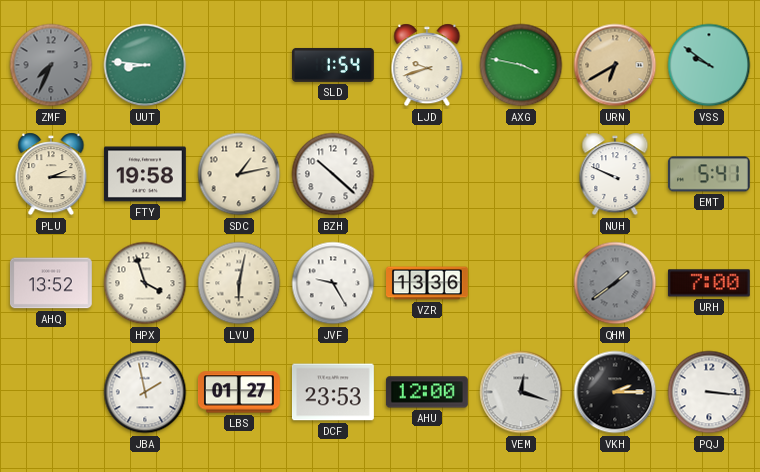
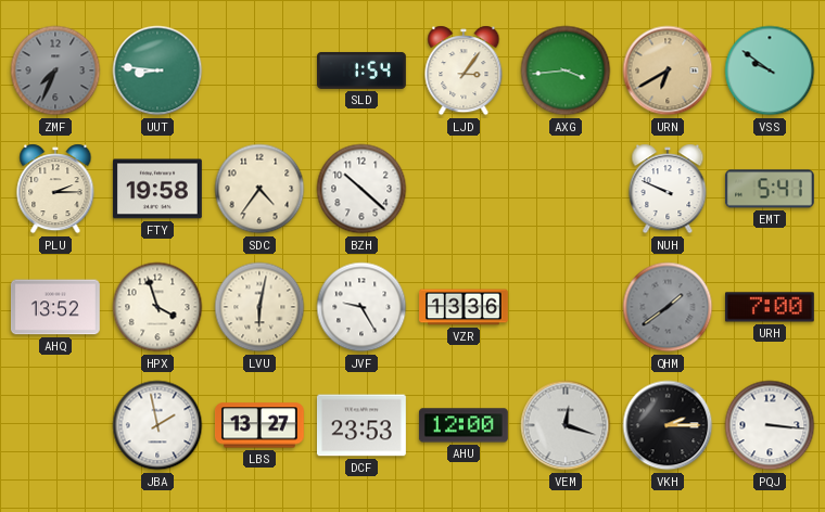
LJD: 9:42 -> 3:06 (464, 71)
AXG: 3:47 -> 3:44 (566, 71)
SDC: 1:13 -> 4:36 (259, 189)
LBS: 01:27 -> 13:27 (259, 425)
